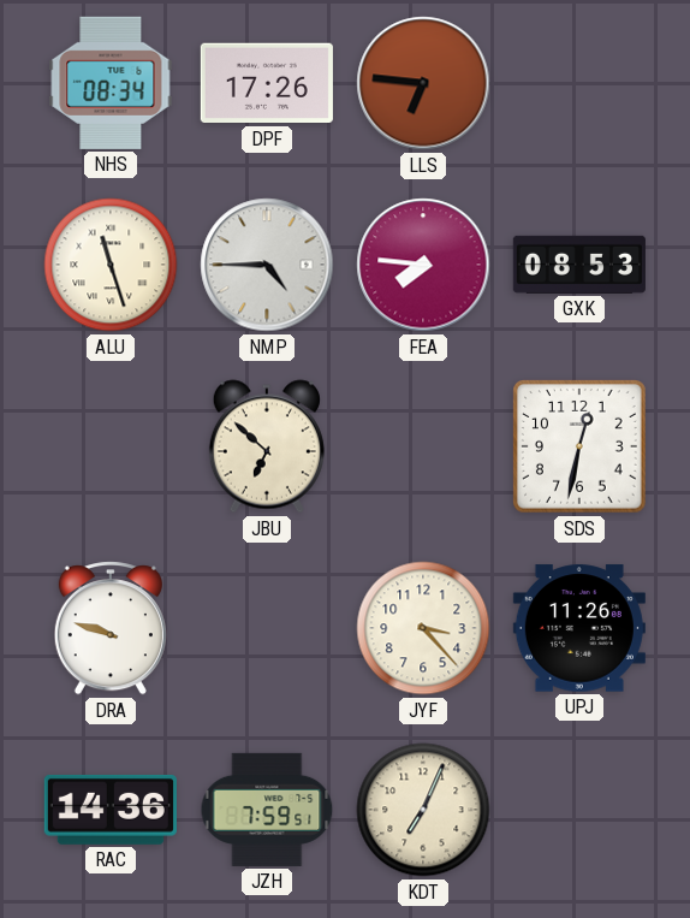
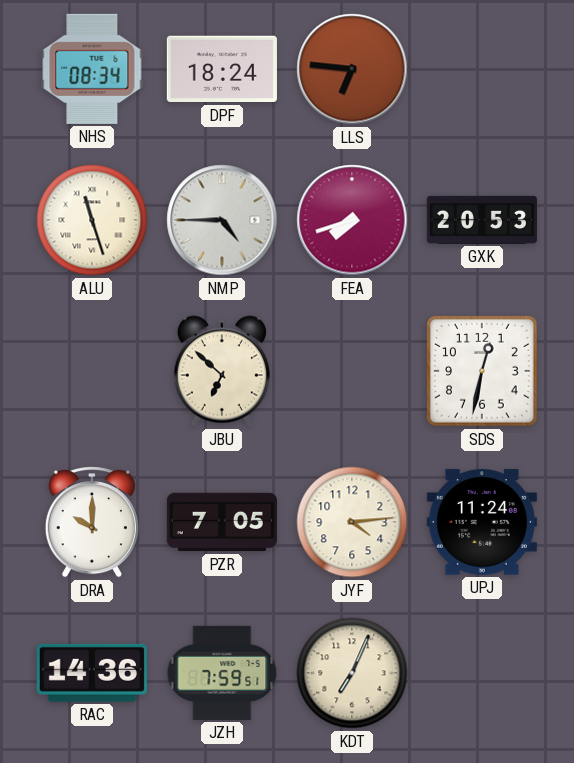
DPF: 17:26 -> 18:24 (222, 69)
FEA: 7:46 -> 7:42 (352, 220)
GXK: 08:53 -> 20:53 (482, 220)
DRA: 9:48 -> 10:00 (92, 522)
PZR: none -> 7:05 (222, 522)
JYF: 3:23 -> 4:14 (352, 522)
UPJ: 11:26 -> 11:24 (482, 522)
